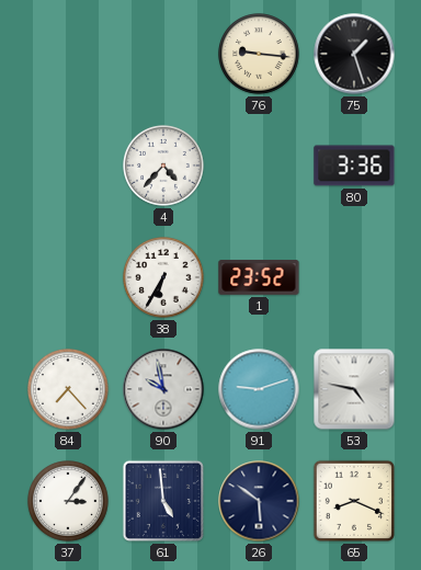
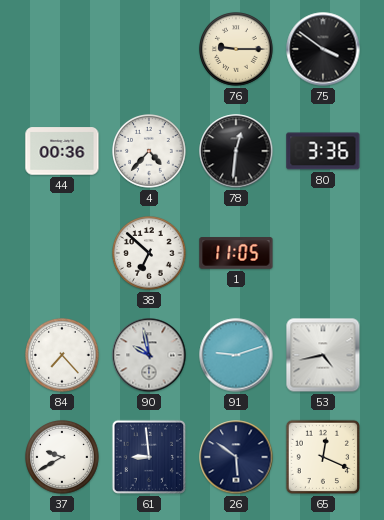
76: 9:16 -> 9:15 (237, 50)
75: 1:27 -> 3:51 (323, 49)
44: none -> 00:36 (62, 151)
78: none -> 12:31 (236, 151)
38: 6:35 -> 6:52 (150, 254)
1: 23:52 -> 11:05 (236, 253)
53: 4:47 -> 4:43 (323, 355)
37: 3:06 -> 9:40 (63, 458)
61: 4:59 -> 8:59 (149, 457)
65: 8:19 -> 12:19 (323, 457)
